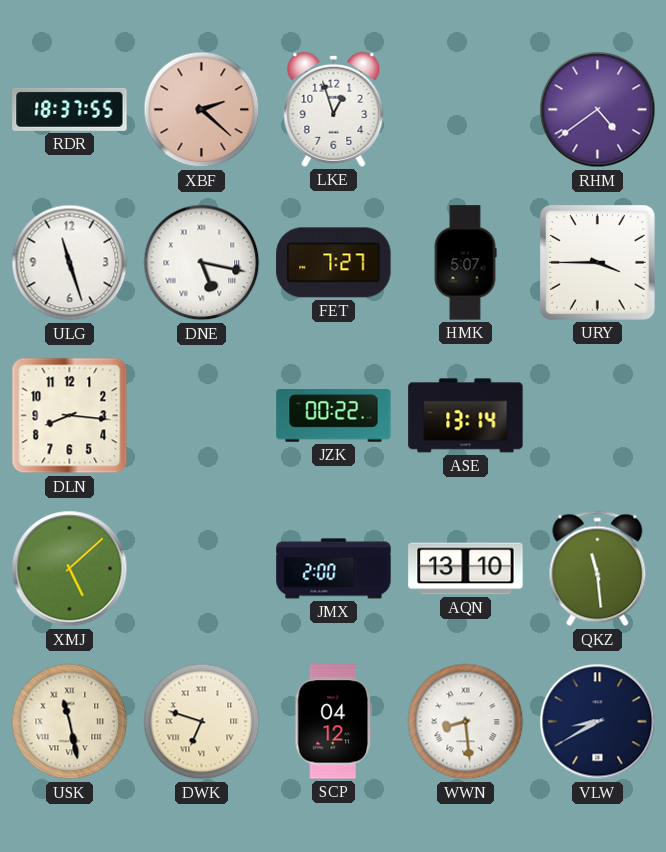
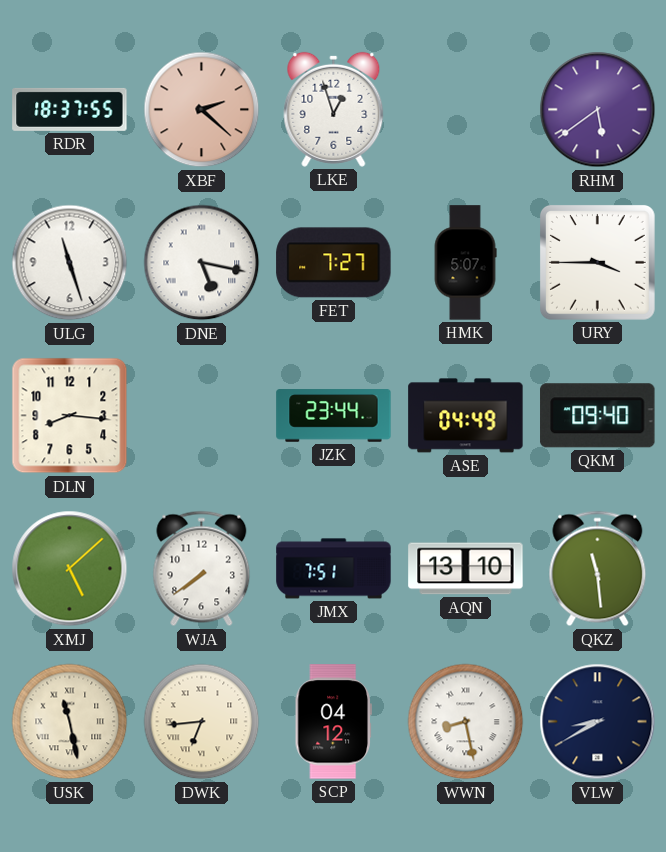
RHM: 4:39 -> 5:39 (598, 110)
JZK: 00:22 -> 23:44 (334, 416)
ASE: 13:14 -> 04:49 (466, 416)
QKM: none -> 09:40 (598, 416)
WJA: none -> 7:39 (202, 569)
JMX: 2:00 -> 7:51 (334, 569)
DWK: 6:48 -> 6:44 (202, 722)
WWN: 8:29 -> 8:28 (466, 722)
